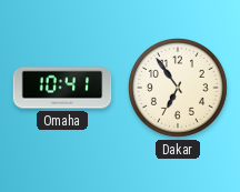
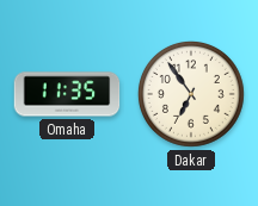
Omaha: 10:41 -> 11:35 (67, 94)
